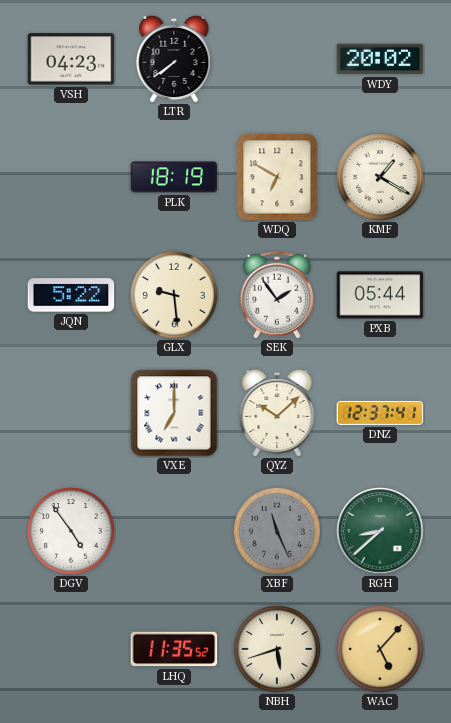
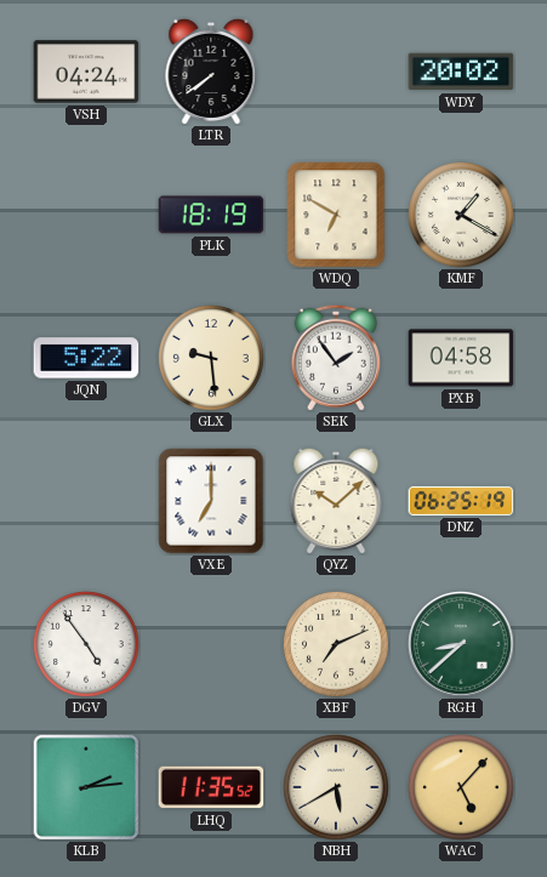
VSH: 04:23 -> 04:24 (86, 72)
PXB: 05:44 -> 04:58 (461, 358)
DNZ: 12:37 -> 06:25 (461, 501)
XBF: 11:26 -> 7:11 (337, 645)
XBF dial: grey -> cream (337, 645)
KLB: none -> 2:14 (86, 786)
NBH: 5:42 -> 5:40 (337, 788)
